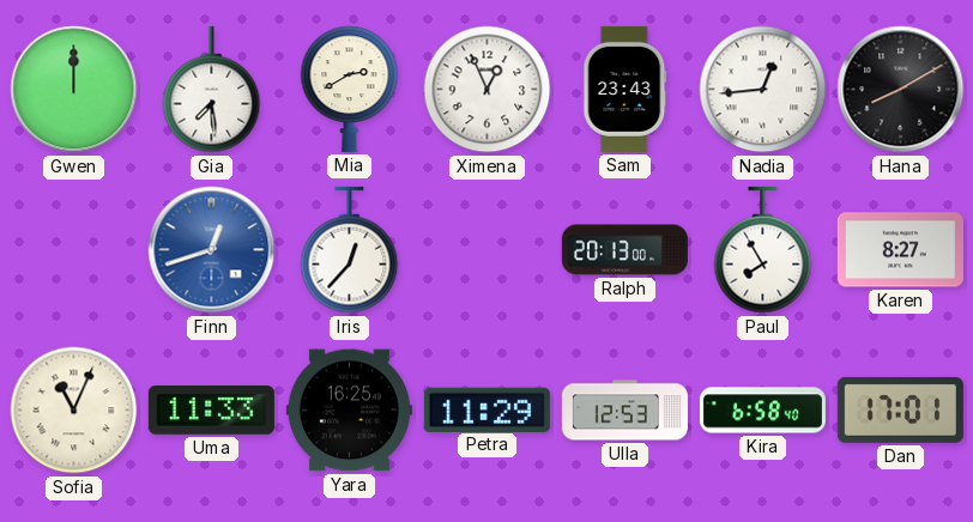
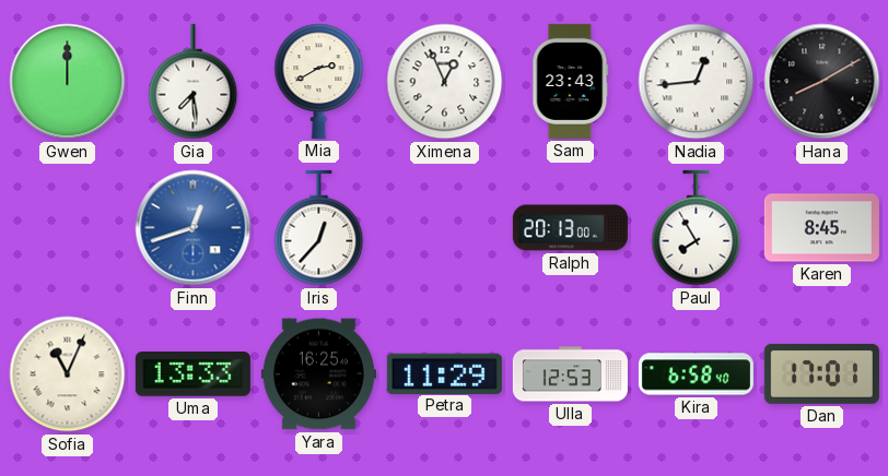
Karen: 8:27 -> 8:45 (821, 228)
Uma: 11:33 -> 13:33 (192, 374)
